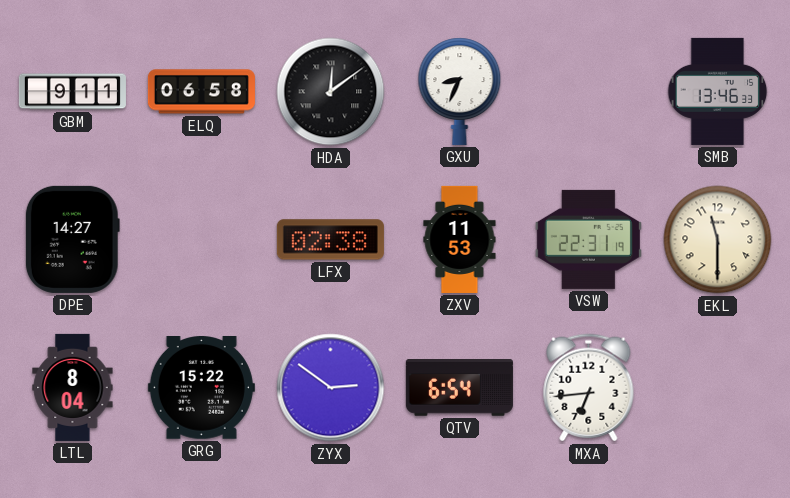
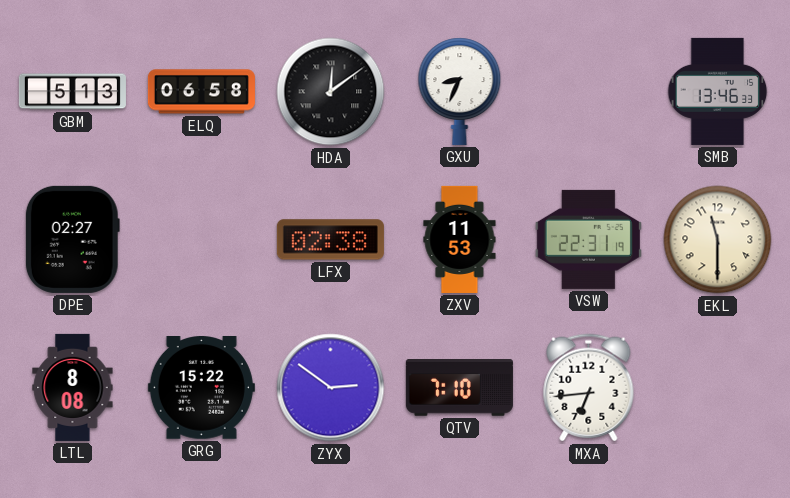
GBM: 9:11 -> 5:13 (72, 92)
DPE: 14:27 -> 02:27 (72, 239)
LTL: 8:04 -> 8:08 (73, 387)
QTV: 6:54 -> 7:10 (459, 388)
